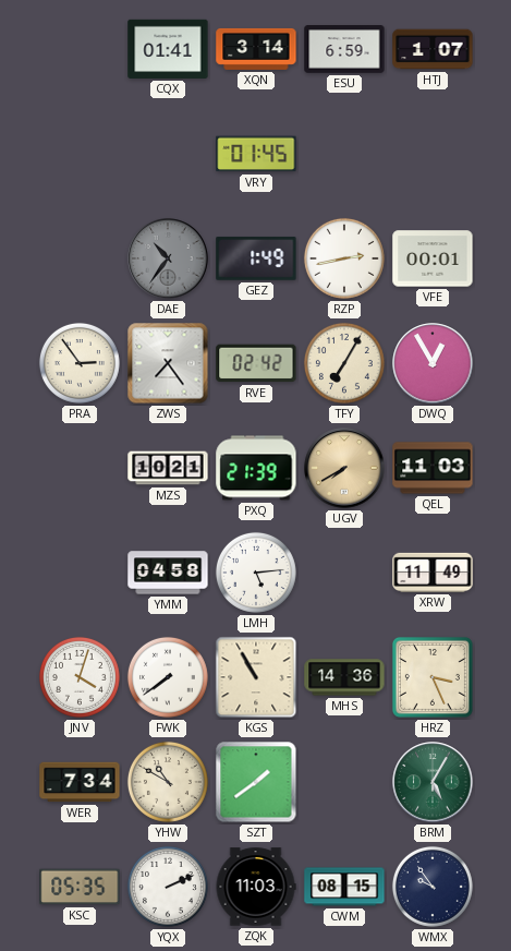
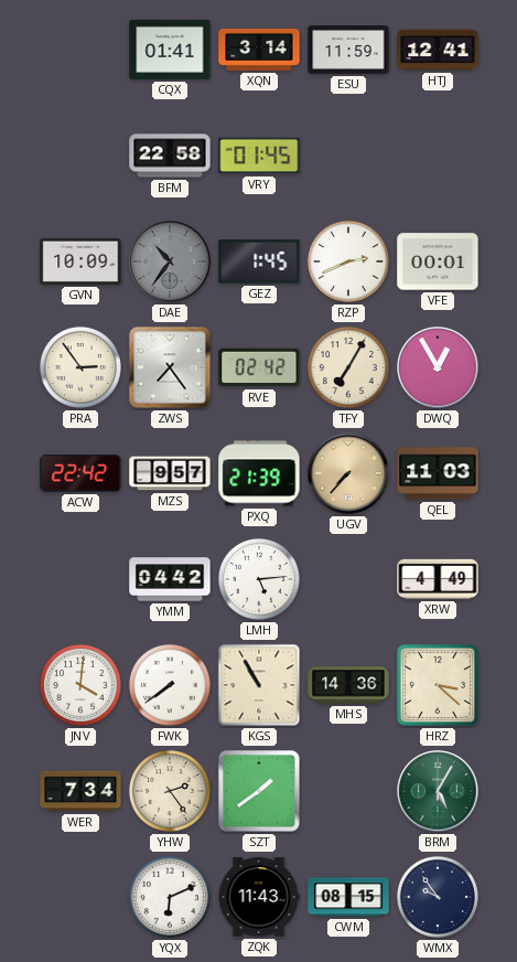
ESU: 6:59 -> 11:59 (348, 51)
HTJ: 1:07 -> 12:41 (438, 50)
BFM: none -> 22:58 (170, 156)
GVN: none -> 10:09 (80, 261)
GEZ: 1:49 -> 1:45 (259, 261)
RZP: 2:43 -> 2:41 (348, 261)
ACW: none -> 22:42 (80, 474)
MZS: 10:21 -> 9:57 (170, 473)
UGV: 7:40 -> 7:37 (348, 473)
YMM: 04:58 -> 04:42 (170, 579)
XRW: 11:49 -> 4:49 (438, 579)
JNV: 4:03 -> 4:01 (80, 685)
HRZ: 3:26 -> 3:22 (438, 685)
YHW: 10:50 -> 2:24 (170, 791)
KSC: 05:35 -> none (80, 887)
YQX: 2:11 -> 6:11 (170, 897)
ZQK: 11:03 -> 11:43 (259, 897)
